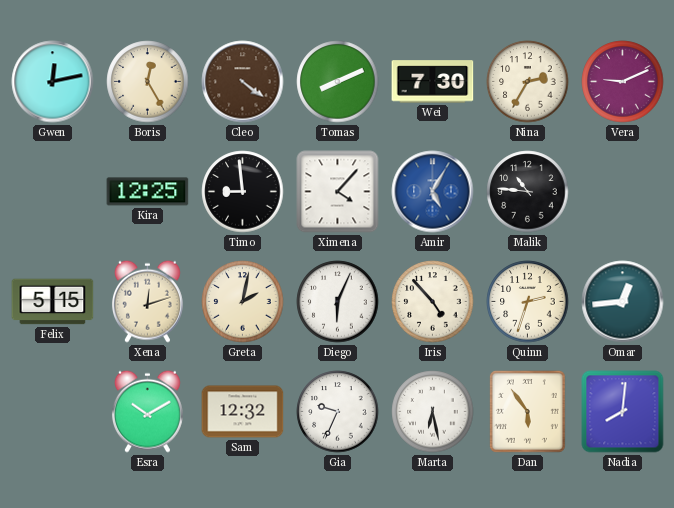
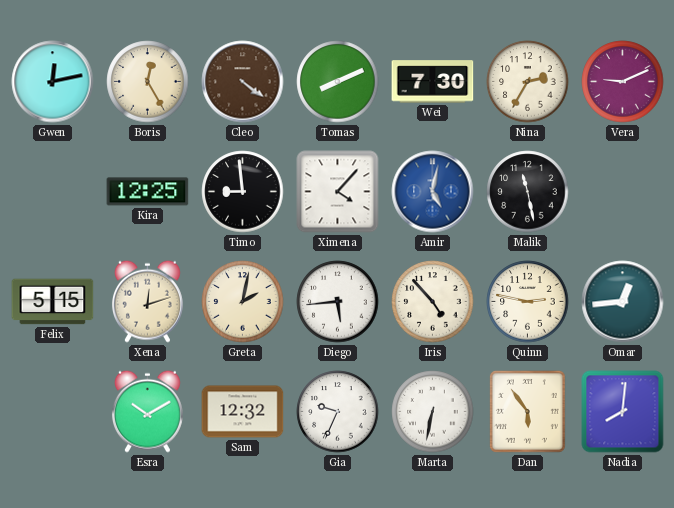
Amir: 5:05 -> 5:02 (433, 192)
Malik: 10:46 -> 11:28 (528, 192)
Diego: 6:04 -> 5:44 (338, 302)
Quinn: 2:33 -> 2:47 (528, 302)
Marta: 6:28 -> 6:32 (433, 412)
